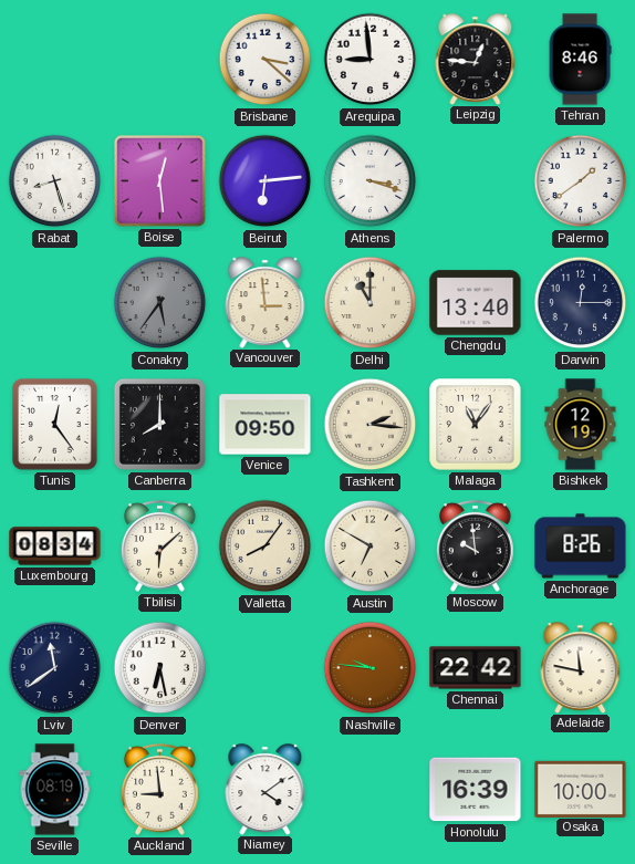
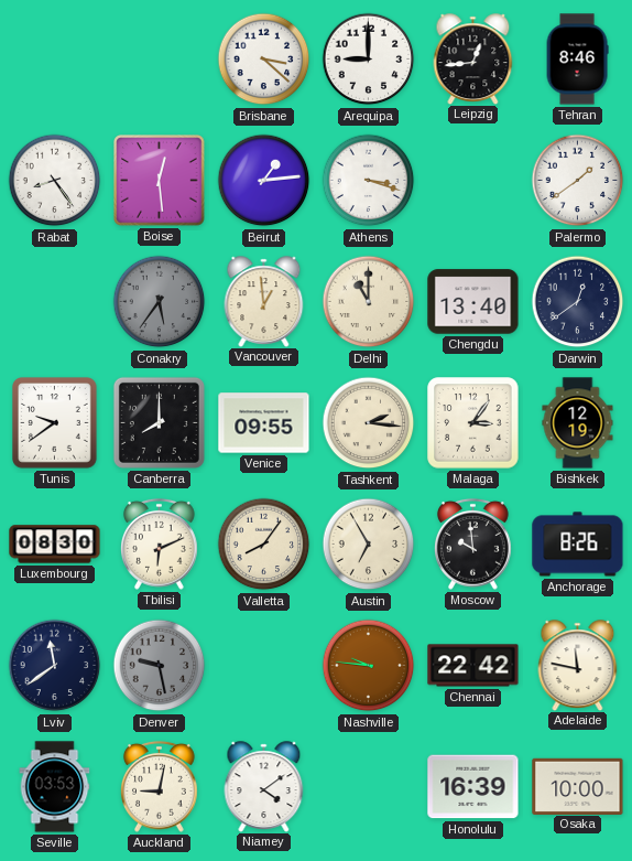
Arequipa: 8:59 -> 9:00 (369, 60)
Leipzig: 12:46 -> 12:44 (473, 58)
Rabat: 8:27 -> 8:24 (55, 181)
Beirut: 6:14 -> 1:14 (264, 181)
Vancouver: 2:59 -> 12:59 (264, 301)
Darwin: 12:15 -> 12:39 (578, 302)
Tunis: 12:24 -> 9:39 (55, 423)
Venice: 09:50 -> 09:55 (264, 423)
Malaga: 11:06 -> 3:06 (473, 423)
Luxembourg: 08:34 -> 08:30 (55, 545)
Tbilisi: 6:08 -> 6:11 (160, 543)
Austin: 6:50 -> 6:55 (369, 545)
Denver: 6:28 -> 9:28 (160, 666)
Denver dial: white -> grey (160, 666)
Seville: 08:19 -> 03:53 (55, 787)
Auckland: 8:59 -> 9:02 (160, 786)
